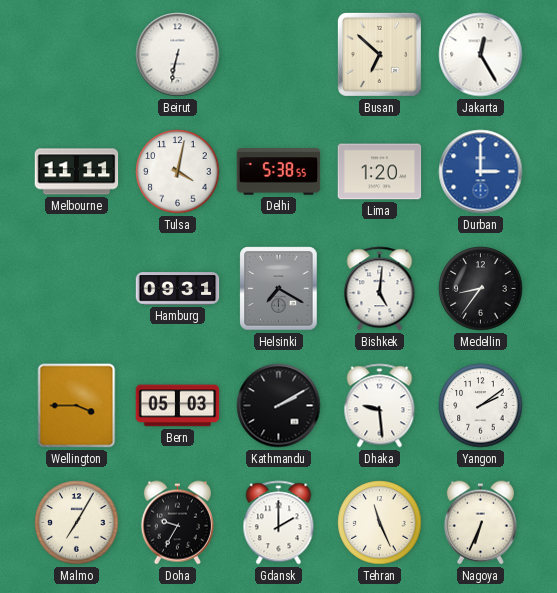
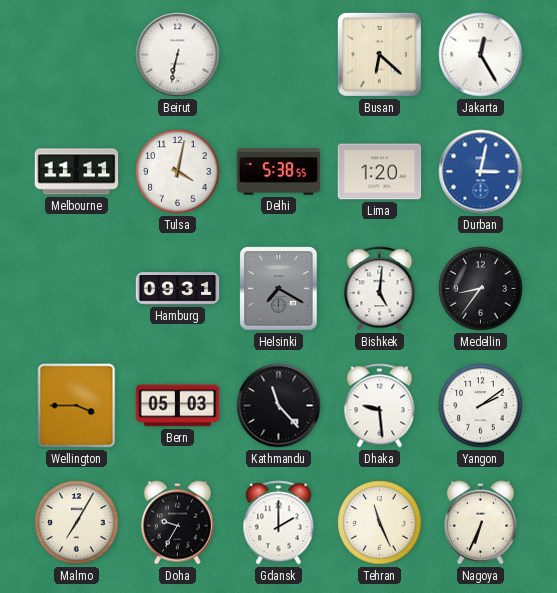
Busan: 6:52 -> 6:22 (379, 54)
Durban: 3:00 -> 3:02 (481, 172)
Kathmandu: 2:10 -> 11:23 (279, 406)
